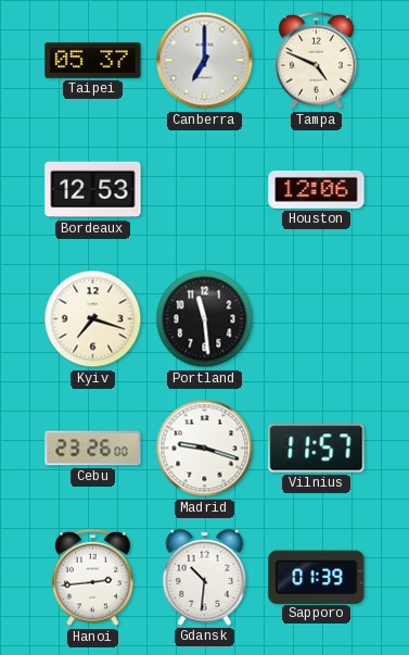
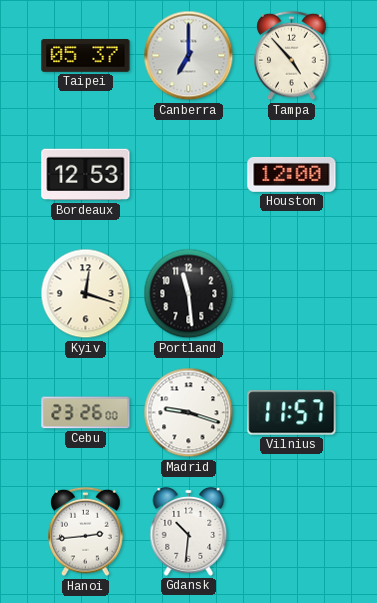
Tampa: 4:49 -> 4:53 (292, 56)
Houston: 12:06 -> 12:00 (292, 174)
Kyiv: 7:18 -> 12:18 (86, 294)
Sapporo: 01:39 -> none (317, 577)
